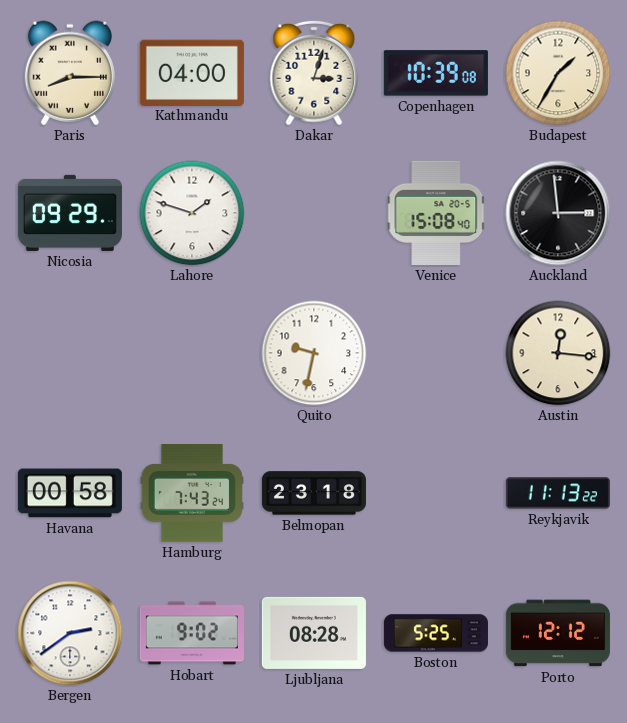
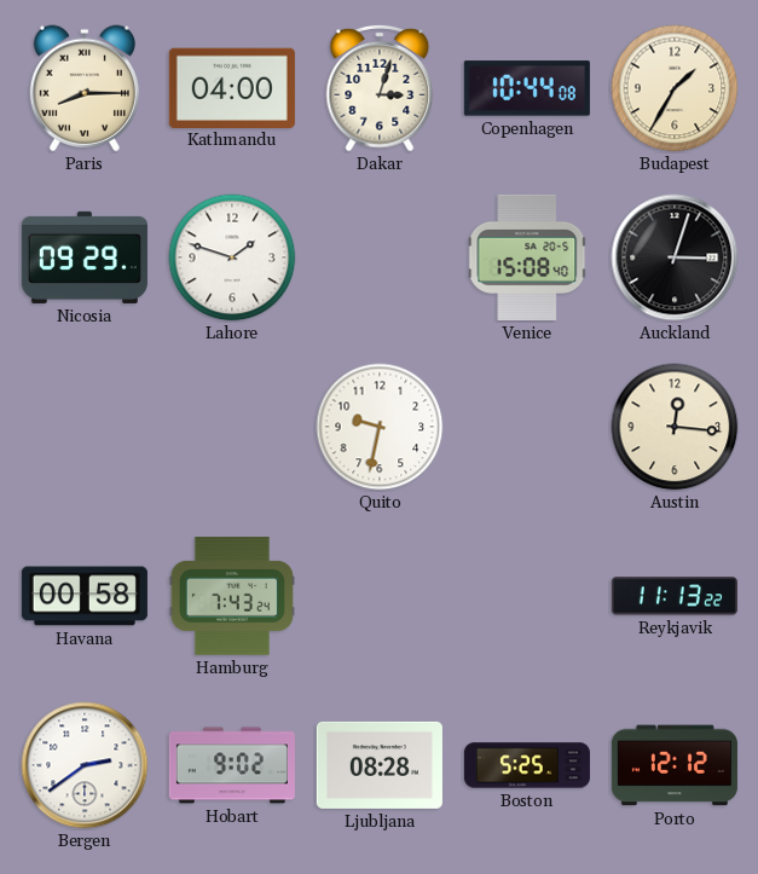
Copenhagen: 10:39 -> 10:44 (527, 88)
Auckland: 2:59 -> 3:03 (675, 257)
Belmopan: 23:18 -> none (314, 493)
